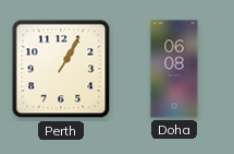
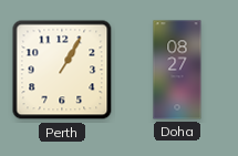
Doha: 06:08 -> 08:27 (177, 70)
